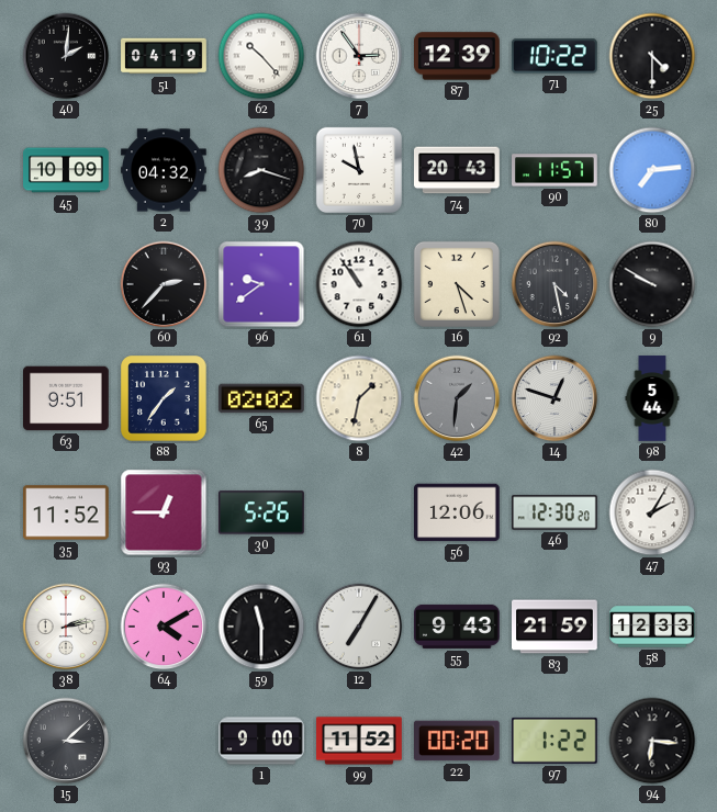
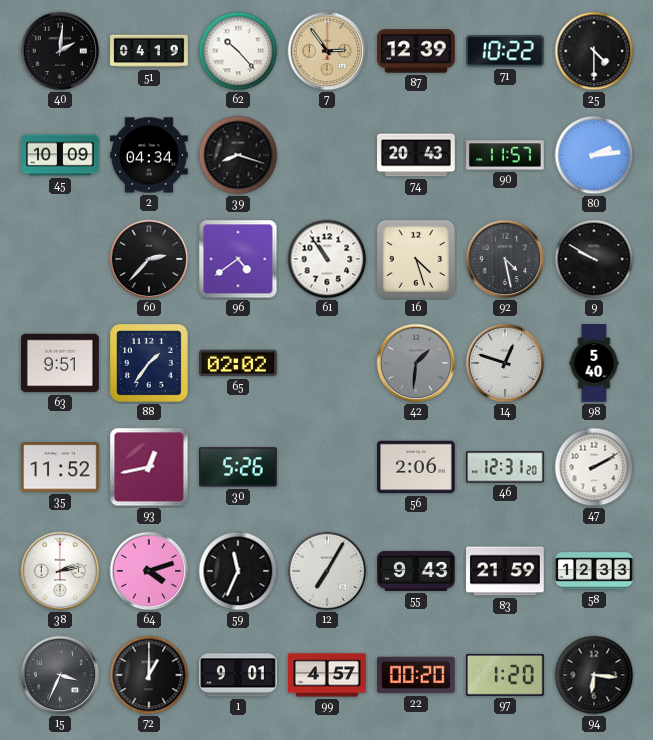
7 dial: white -> champagne (327, 51)
2: 04:32 -> 04:34 (149, 155)
70: 9:58 -> none (359, 170)
80: 7:14 -> 2:14 (594, 155)
96: 9:39 -> 4:39 (238, 259)
8: 1:32 -> none (359, 398)
98: 5:44 -> 5:40 (594, 363)
93: 12:45 -> 12:43 (149, 467)
56: 12:06 -> 2:06 (417, 467)
46: 12:30 -> 12:31 (506, 467)
47: 2:05 -> 2:10 (594, 467)
64: 4:10 -> 4:12 (149, 571)
59: 11:30 -> 11:34 (238, 571)
15: 3:08 -> 3:34 (60, 675)
72: none -> 1:00 (149, 675)
1: 9:00 -> 9:01 (238, 675)
99: 11:52 -> 4:57 (327, 675)
97: 1:22 -> 1:20 (505, 675)
